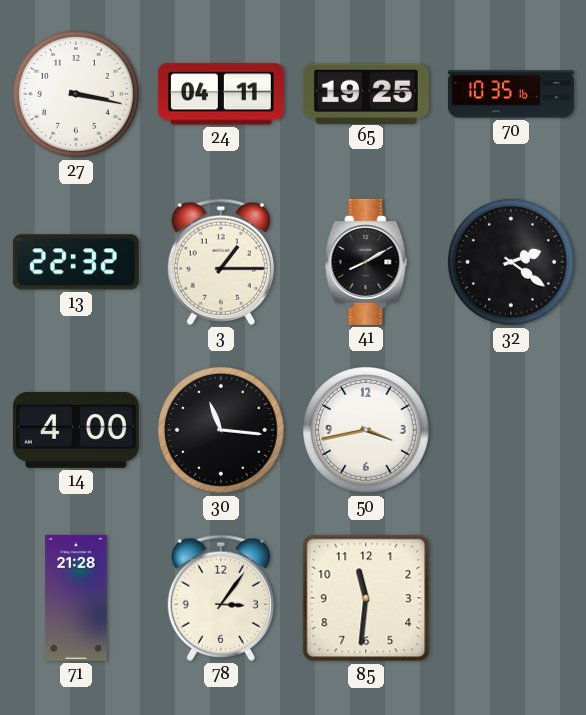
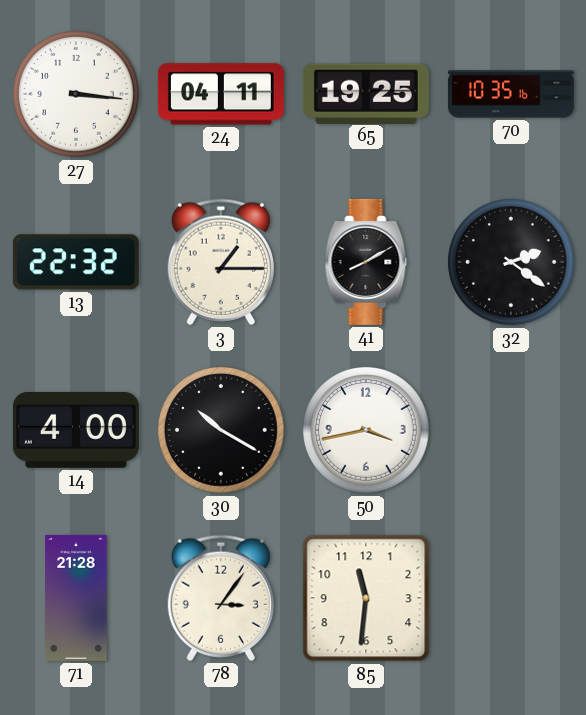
27: 3:17 -> 3:16 (77, 95)
30: 11:16 -> 10:20 (222, 431)
